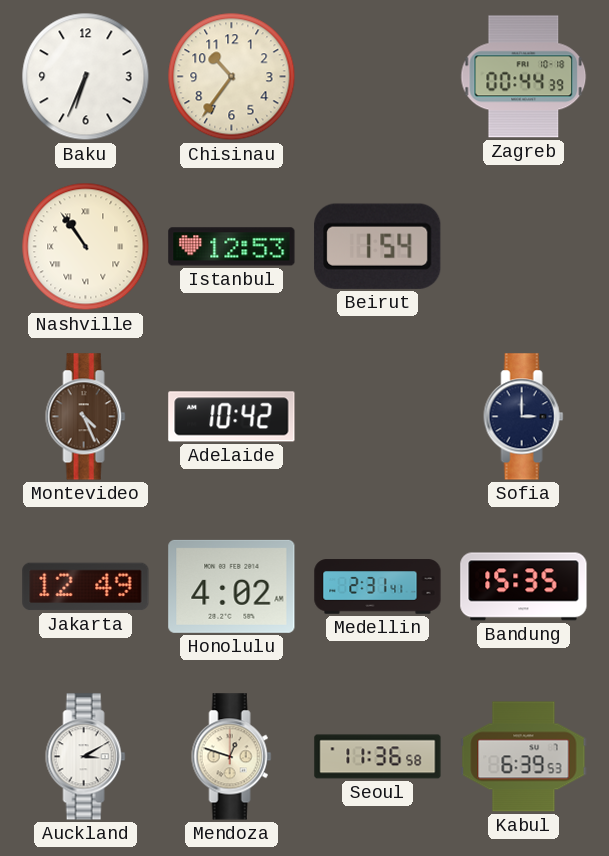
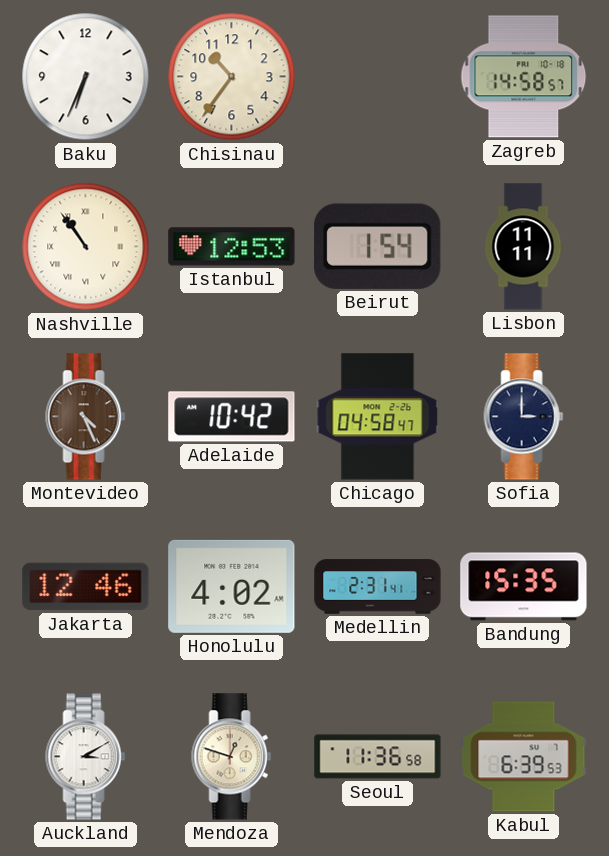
Zagreb: 00:44 -> 14:58 (524, 77)
Lisbon: none -> 11:11 (523, 247)
Chicago: none -> 04:58 (378, 417)
Jakarta: 12:49 -> 12:46 (86, 587)
